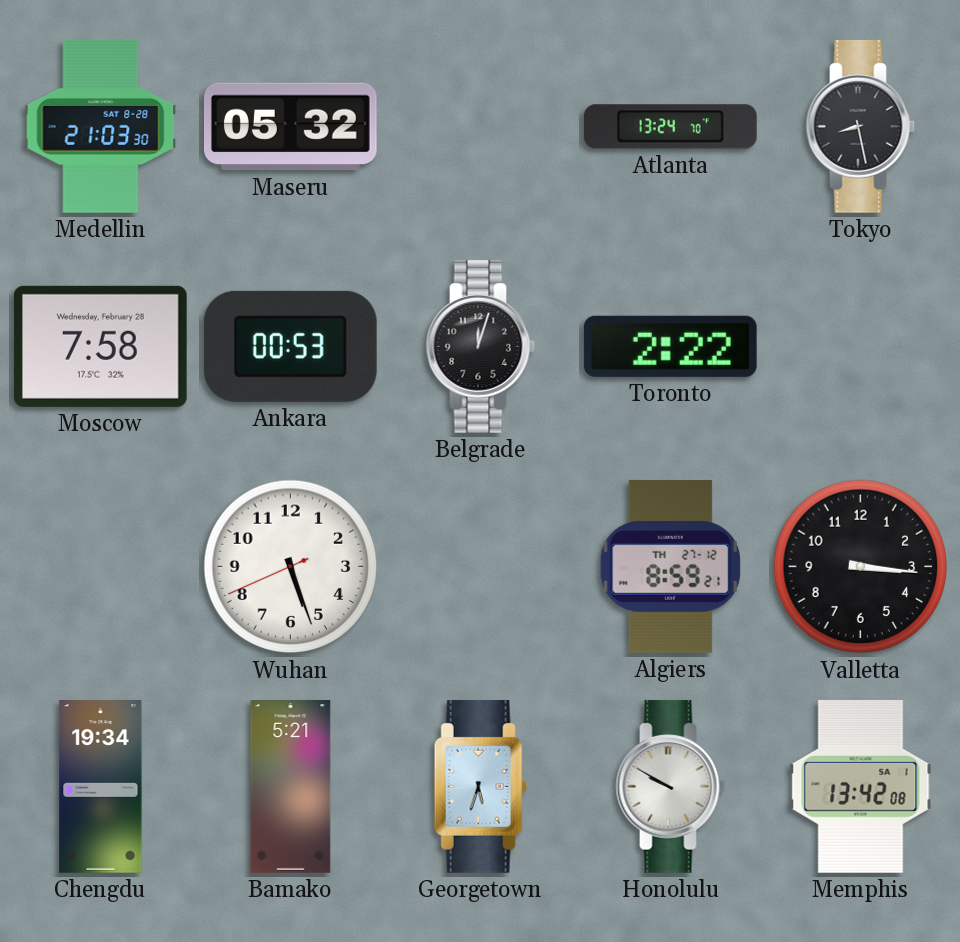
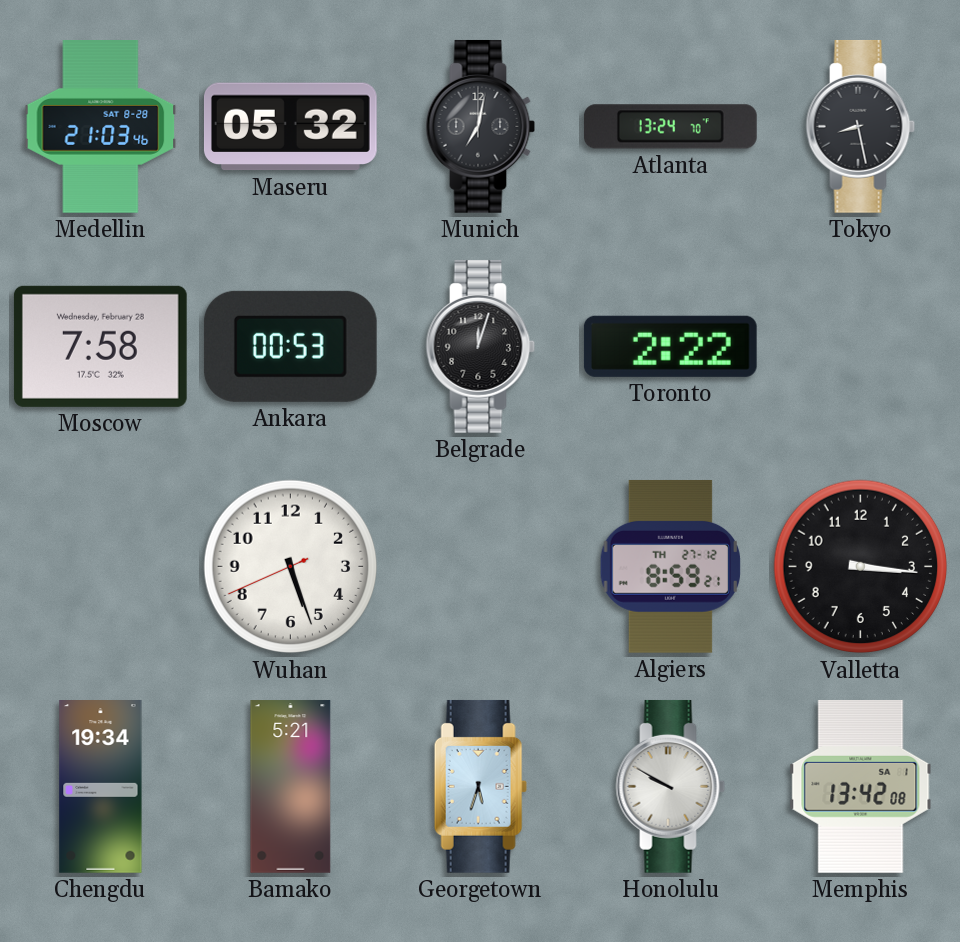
Medellin: 21:03:30 -> 21:03:46 (101, 127)
Munich: none -> 7:02 (481, 127)
